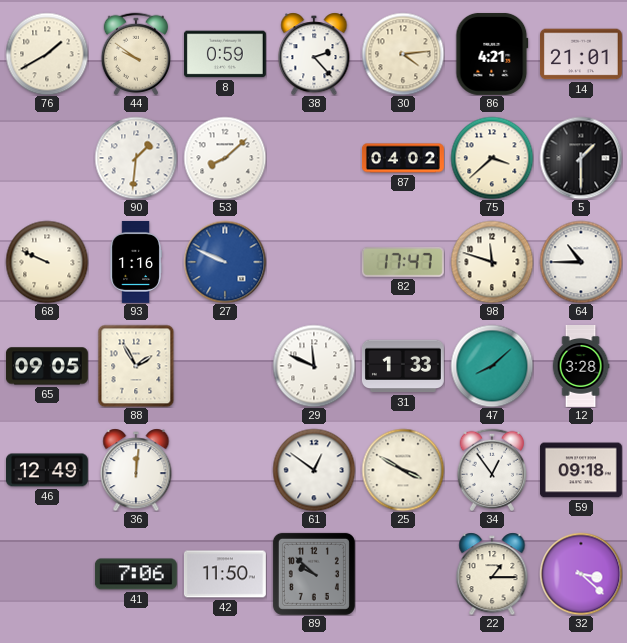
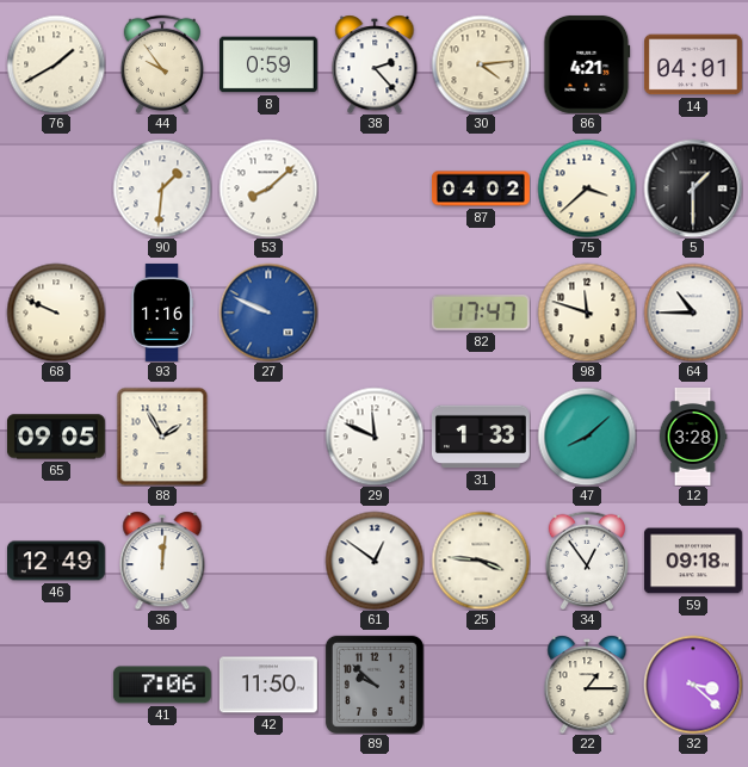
44: 9:51 -> 9:54 (161, 64)
14: 21:01 -> 04:01 (693, 64)
25: 3:50 -> 3:46 (481, 561)
